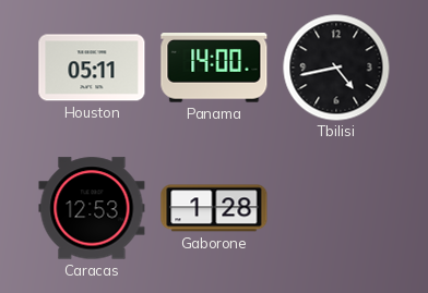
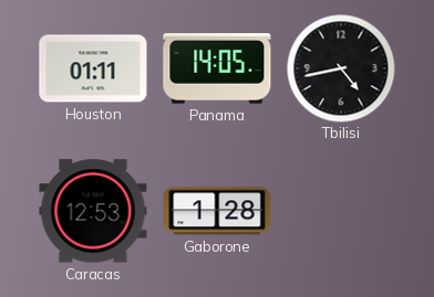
Houston: 05:11 -> 01:11 (93, 68)
Panama: 14:00 -> 14:05 (217, 68)
